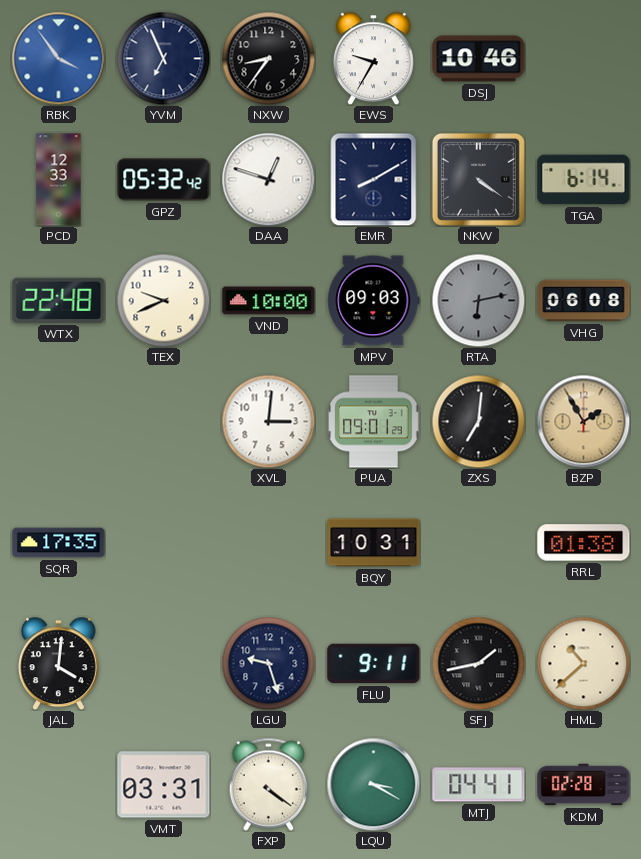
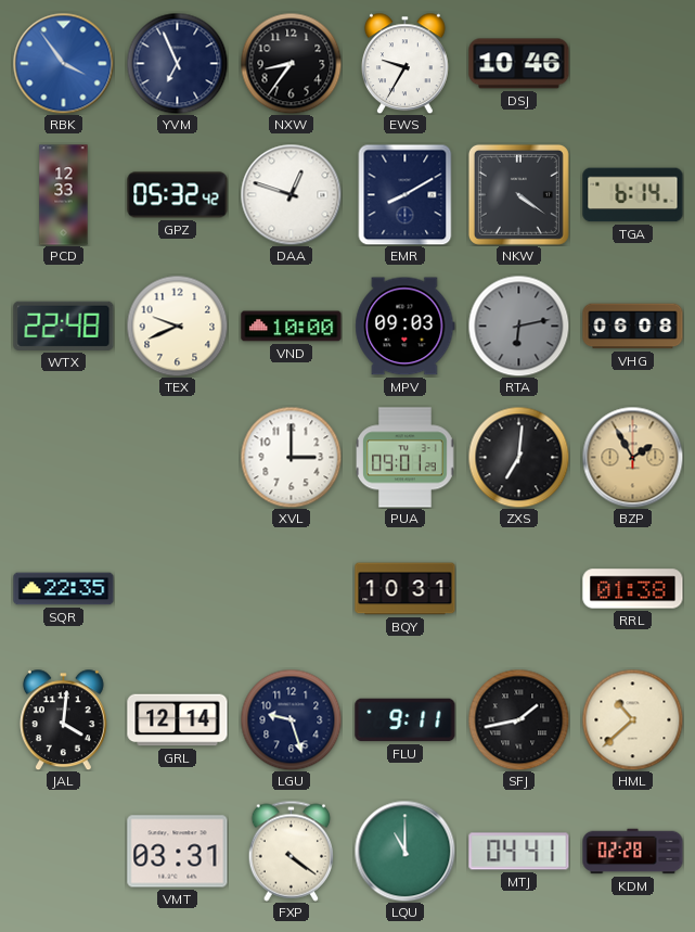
XVL: 3:01 -> 3:00 (291, 457)
SQR: 17:35 -> 22:35 (64, 589)
GRL: none -> 12:14 (178, 720)
LQU: 3:20 -> 11:00 (404, 851)
